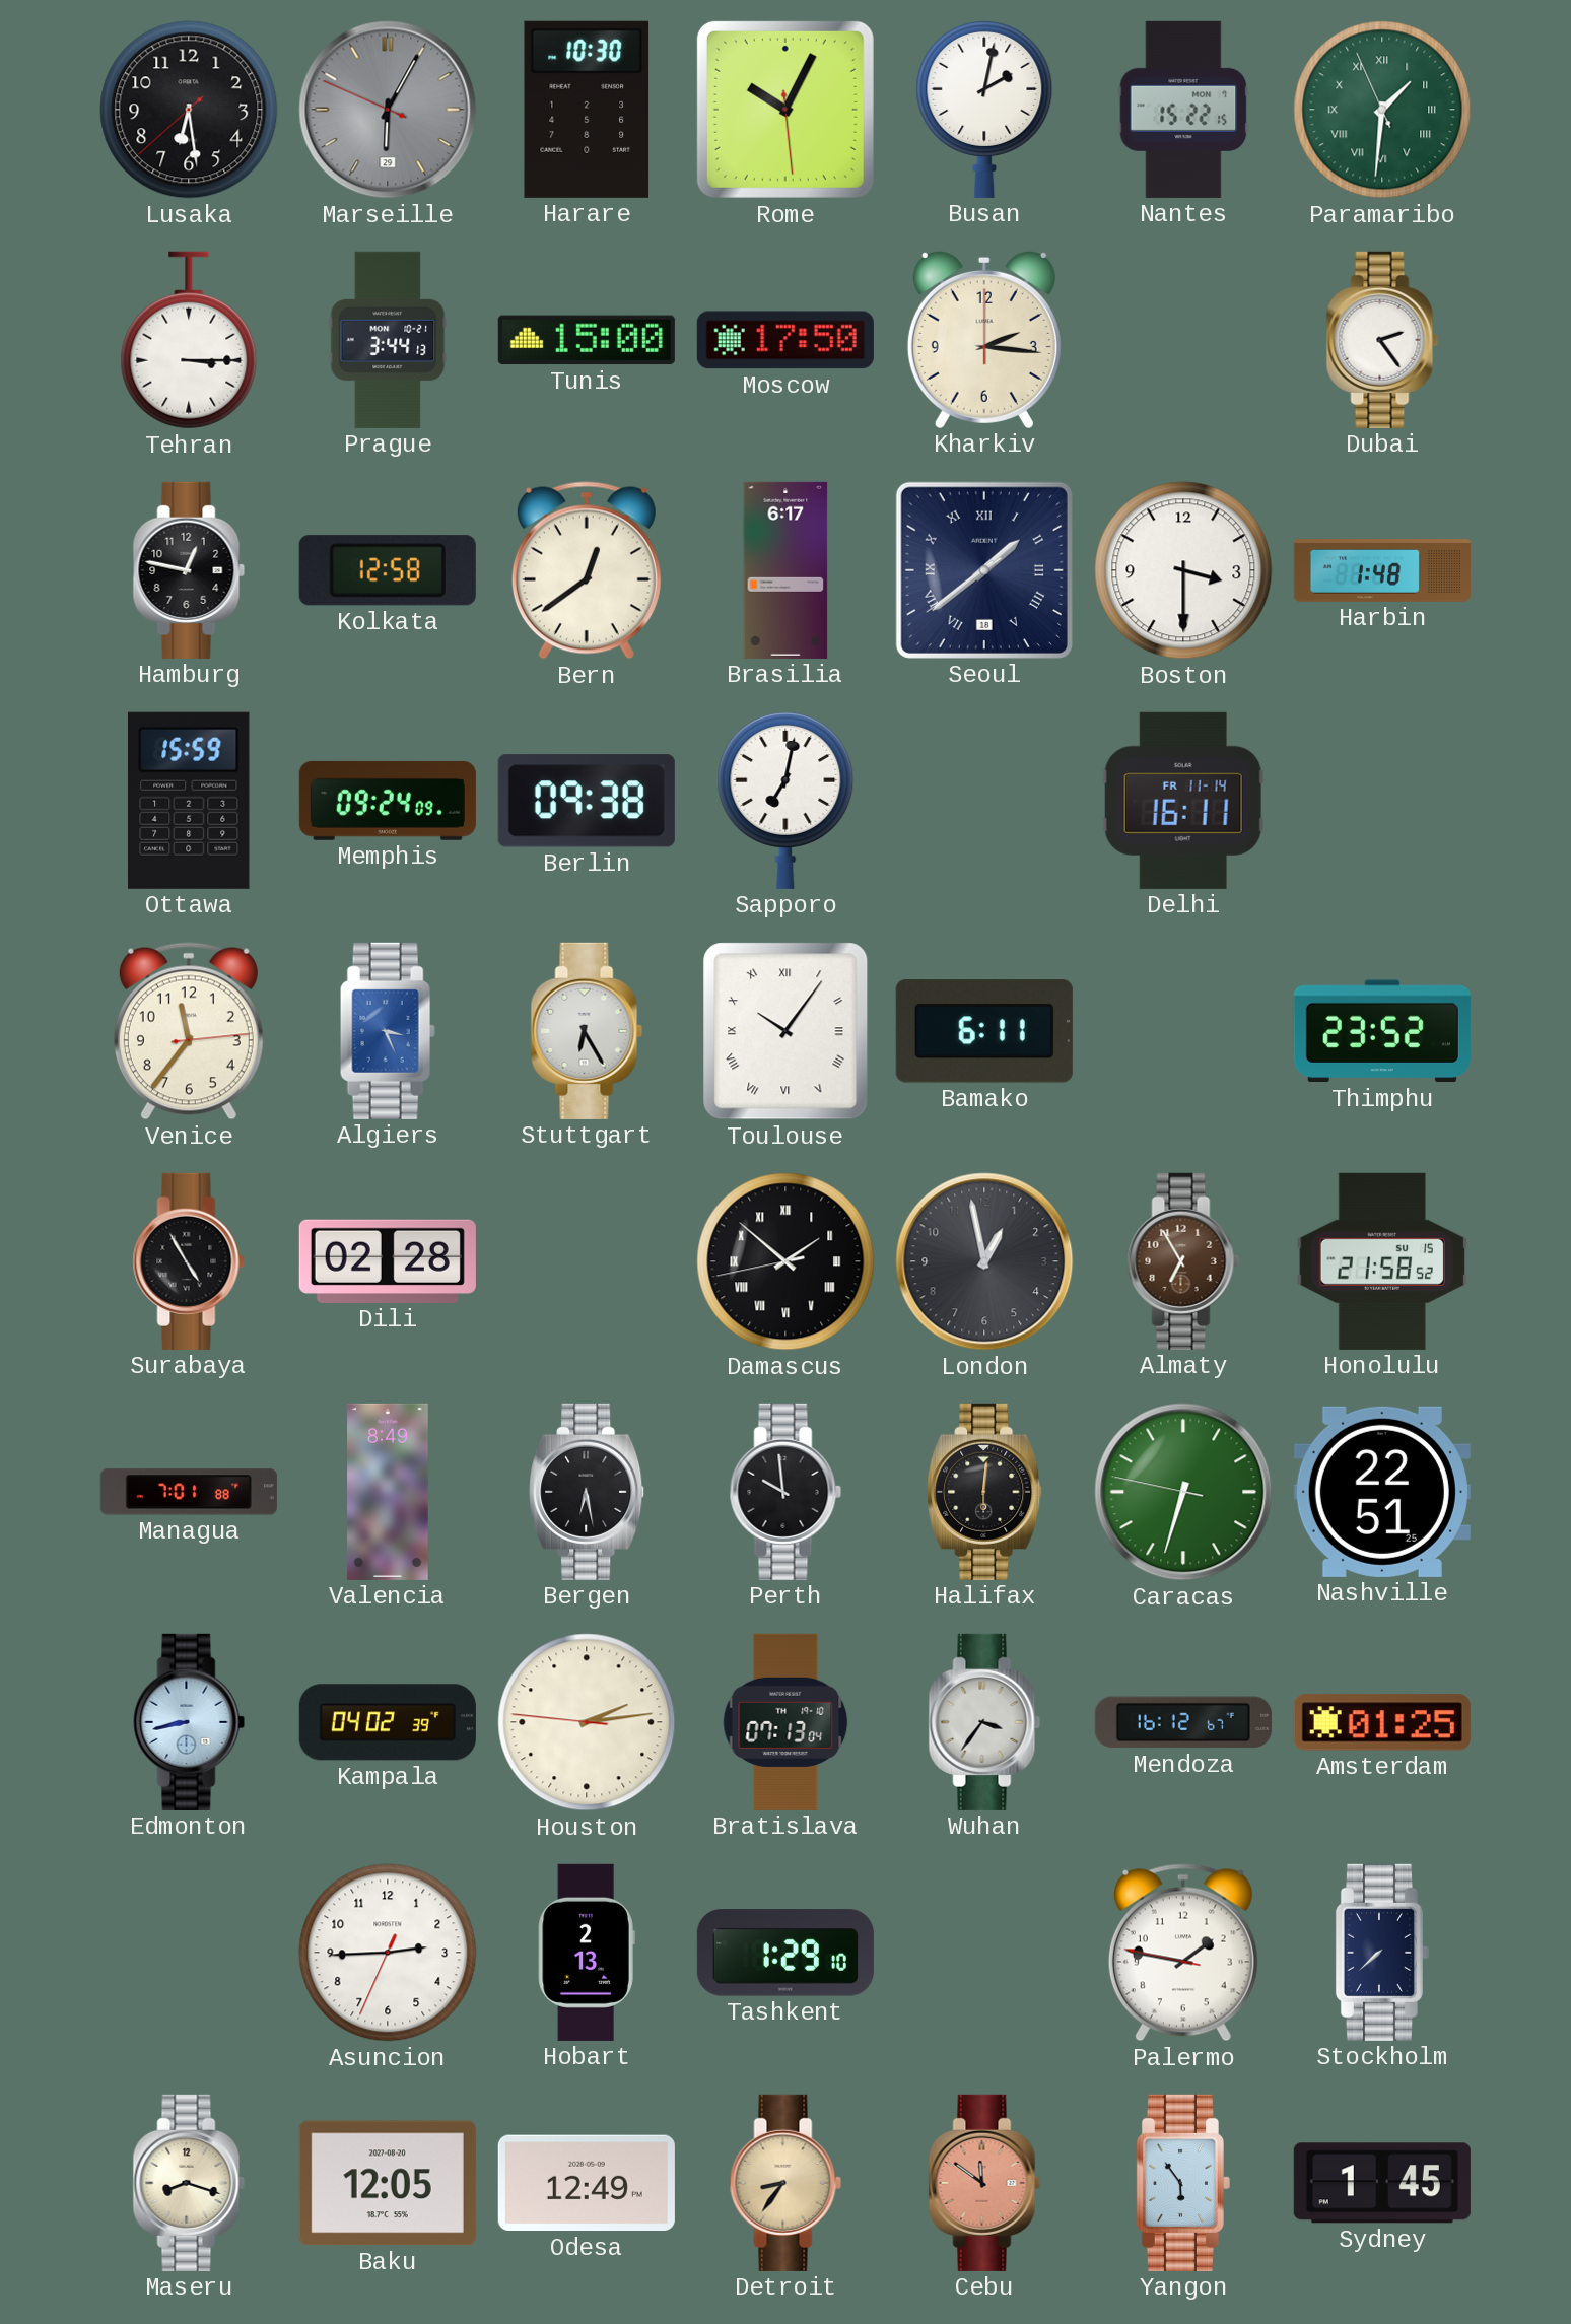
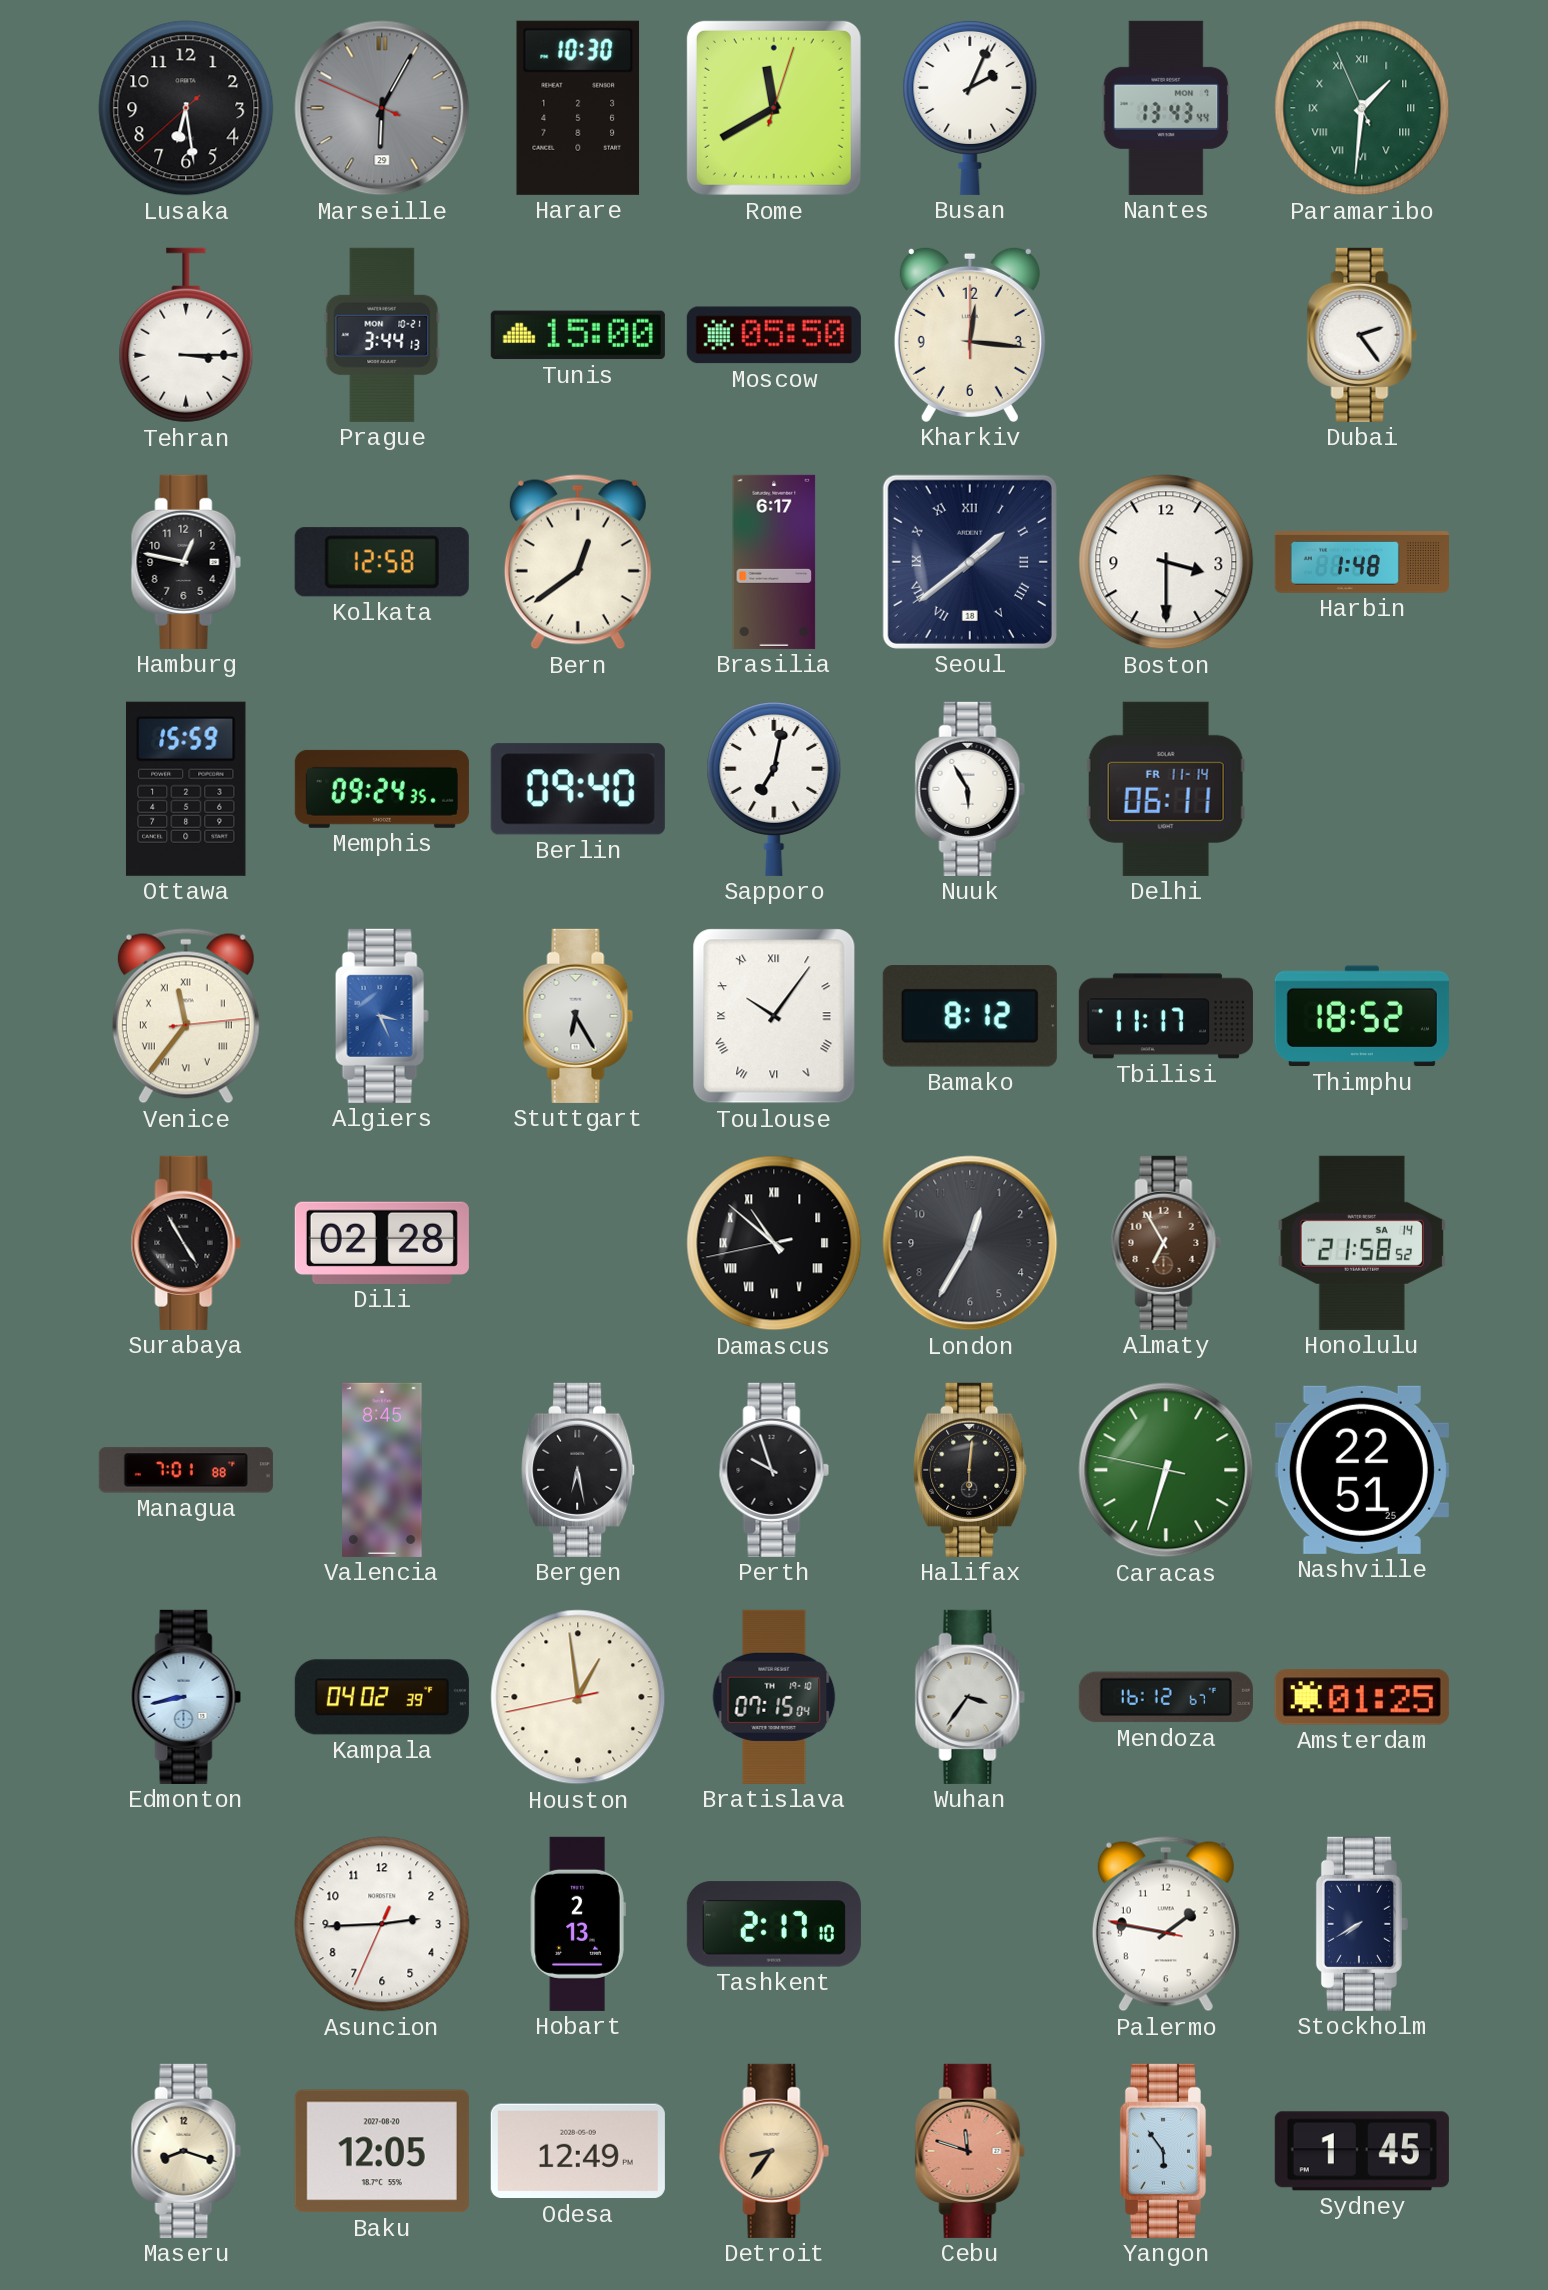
Rome: 10:04 -> 11:40 (774, 108)
Busan: 2:02 -> 2:04 (970, 107)
Nantes: 15:22 -> 13:43 (1166, 108)
Moscow: 17:50 -> 05:50 (774, 335)
Kharkiv: 2:16 -> 12:16 (970, 334)
Memphis: 09:24:09 -> 09:24:35 (382, 789)
Berlin: 09:38 -> 09:40 (578, 789)
Nuuk: none -> 5:55 (970, 789)
Delhi: 16:11 -> 06:11 (1166, 789)
Venice numerals: Arabic -> Roman (186, 1016)
Bamako: 6:11 -> 8:12 (970, 1016)
Tbilisi: none -> 11:17 (1166, 1016)
Thimphu: 23:52 -> 18:52 (1362, 1016)
Damascus: 1:51 -> 10:51 (774, 1243)
London: 12:58 -> 12:35 (970, 1243)
Honolulu date: SU 15 -> SA 14 (1362, 1243)
Valencia: 8:49 -> 8:45 (382, 1470)
Perth: 9:59 -> 9:57 (774, 1470)
Houston: 2:13 -> 12:58 (578, 1697)
Bratislava: 07:13 -> 07:15 (774, 1697)
Tashkent: 1:29 -> 2:17 (774, 1924)
Stockholm: 7:38 -> 7:40 (1362, 1924)
Cebu: 11:51 -> 11:48 (970, 2151)
